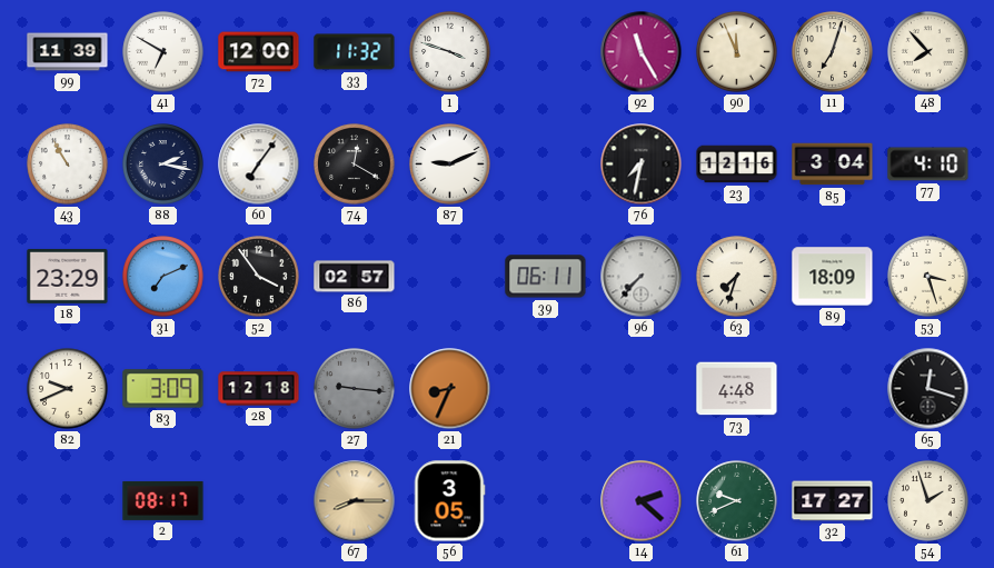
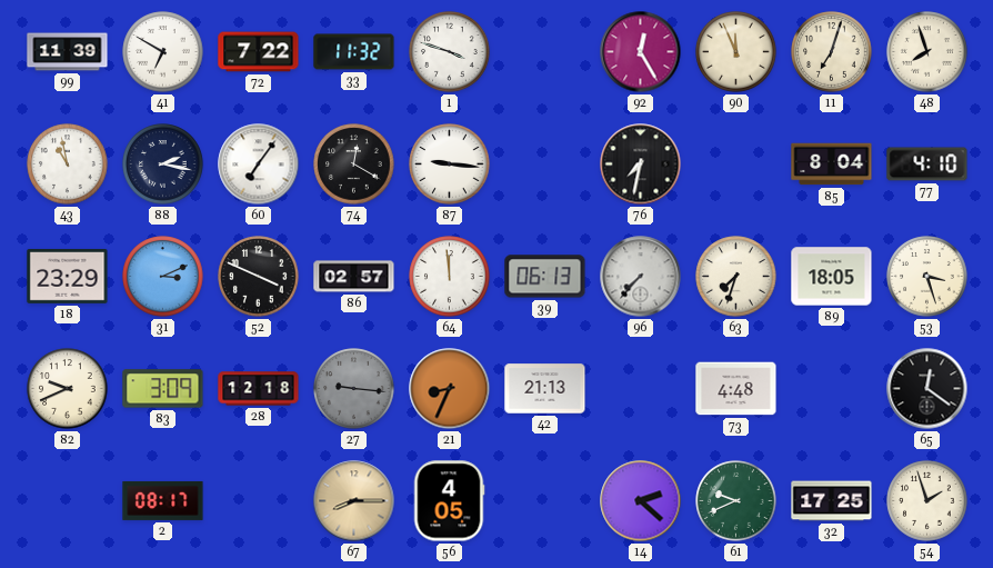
72: 12:00 -> 7:22 (259, 52)
92: 11:25 -> 12:25 (641, 52)
48: 7:53 -> 7:57 (927, 52)
43: 10:55 -> 10:58 (68, 165)
87: 9:11 -> 9:16 (450, 165)
23: 12:16 -> none (737, 165)
85: 3:04 -> 8:04 (832, 165)
31: 7:11 -> 3:11 (163, 277)
52: 3:54 -> 3:49 (259, 277)
64: none -> 11:59 (450, 277)
39: 06:11 -> 06:13 (545, 277)
89: 18:09 -> 18:05 (832, 277)
42: none -> 21:13 (545, 389)
65: 12:18 -> 12:21 (927, 389)
56: 3:05 -> 4:05 (449, 501)
32: 17:27 -> 17:25 (832, 501)
